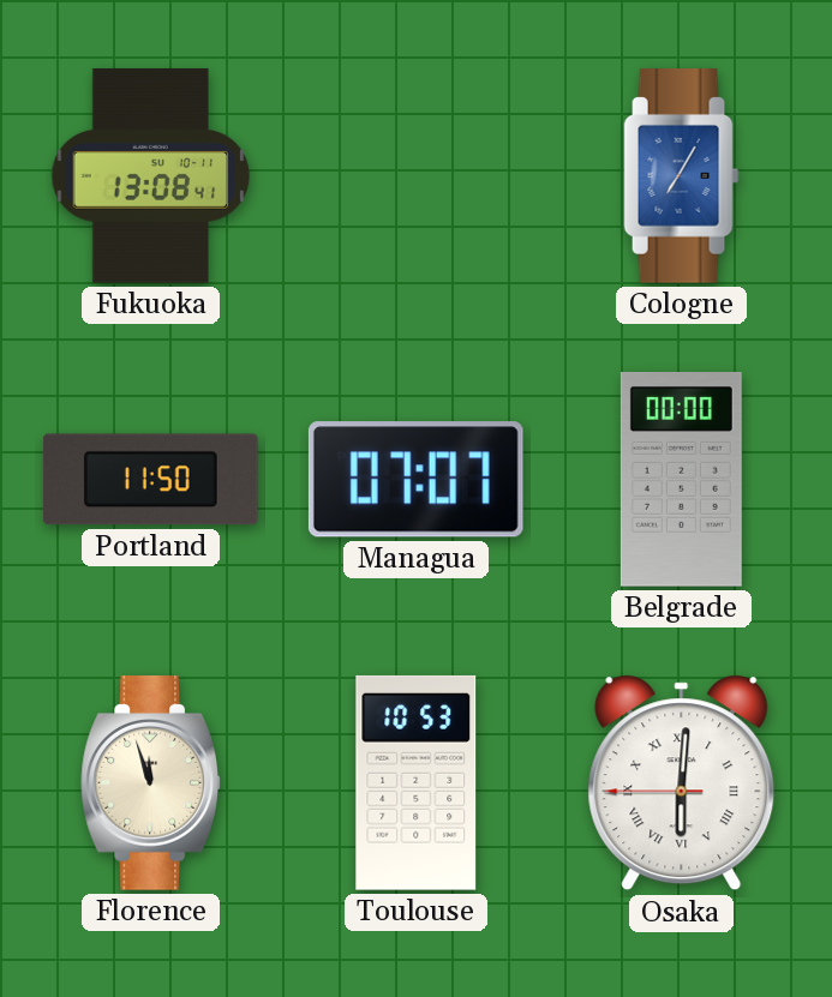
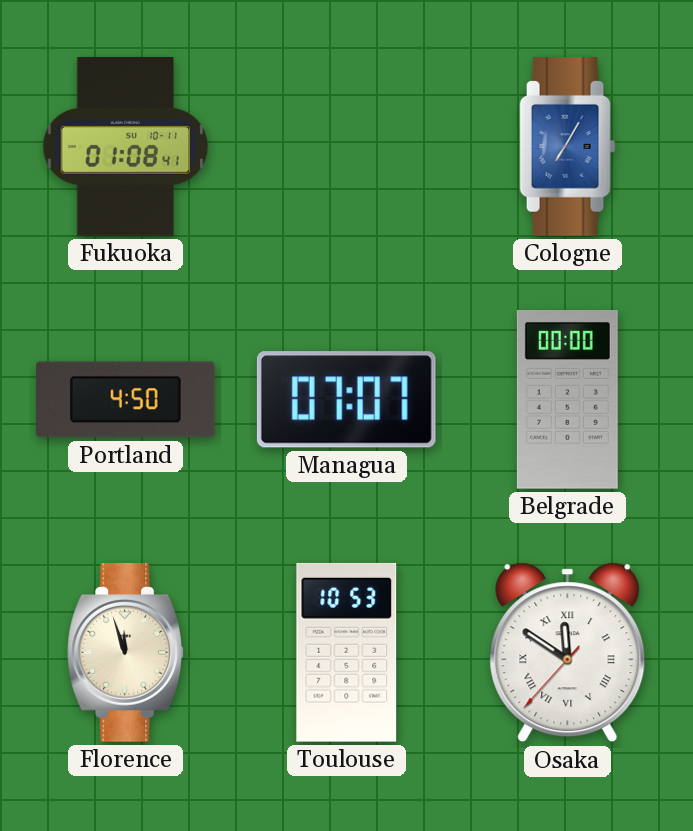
Fukuoka: 13:08 -> 01:08 (126, 147)
Portland: 11:50 -> 4:50 (125, 400)
Osaka: 6:00 -> 11:50 (568, 653)
